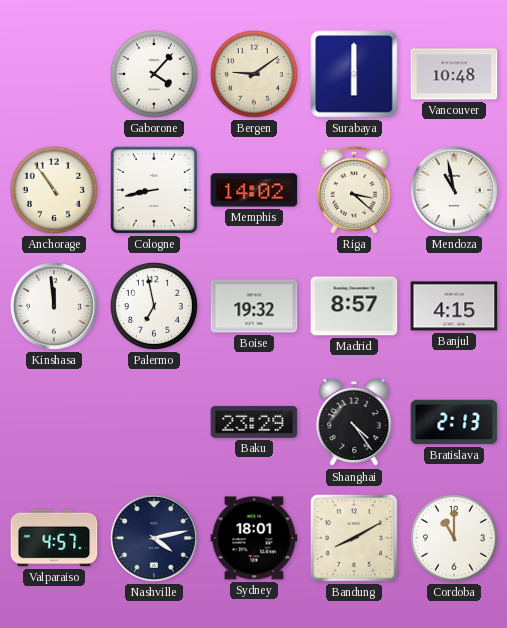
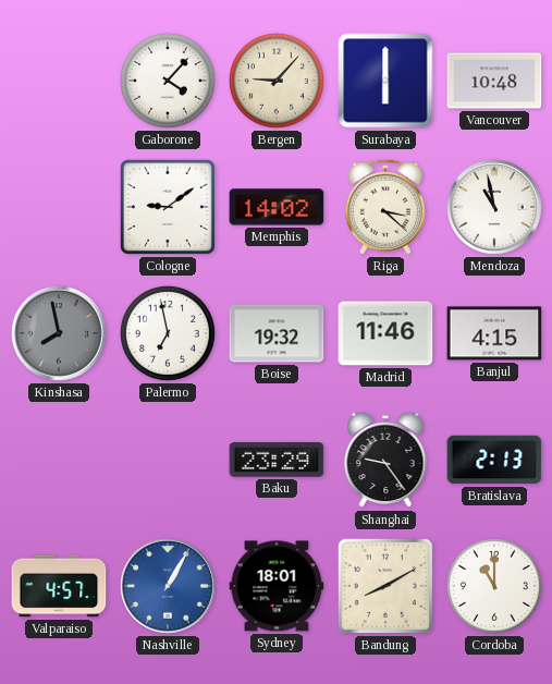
Bergen: 9:09 -> 9:07 (277, 81)
Anchorage: 10:54 -> none (54, 190)
Cologne: 8:43 -> 9:09 (168, 207)
Kinshasa: 11:59 -> 7:58 (59, 333)
Kinshasa dial: white -> grey (59, 333)
Madrid: 8:57 -> 11:46 (385, 333)
Shanghai: 4:24 -> 9:24 (385, 460)
Nashville: 4:13 -> 1:05 (168, 586)
Nashville dial: navy -> blue (168, 586)
